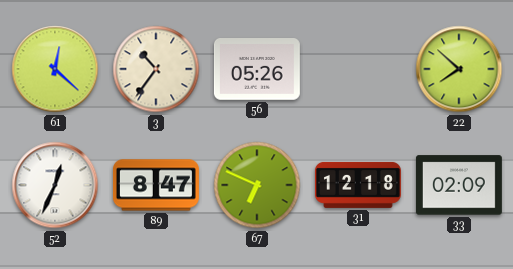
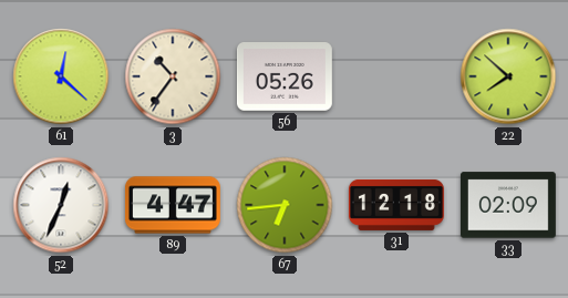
89: 8:47 -> 4:47 (173, 205)
67: 6:49 -> 6:44 (285, 205)
